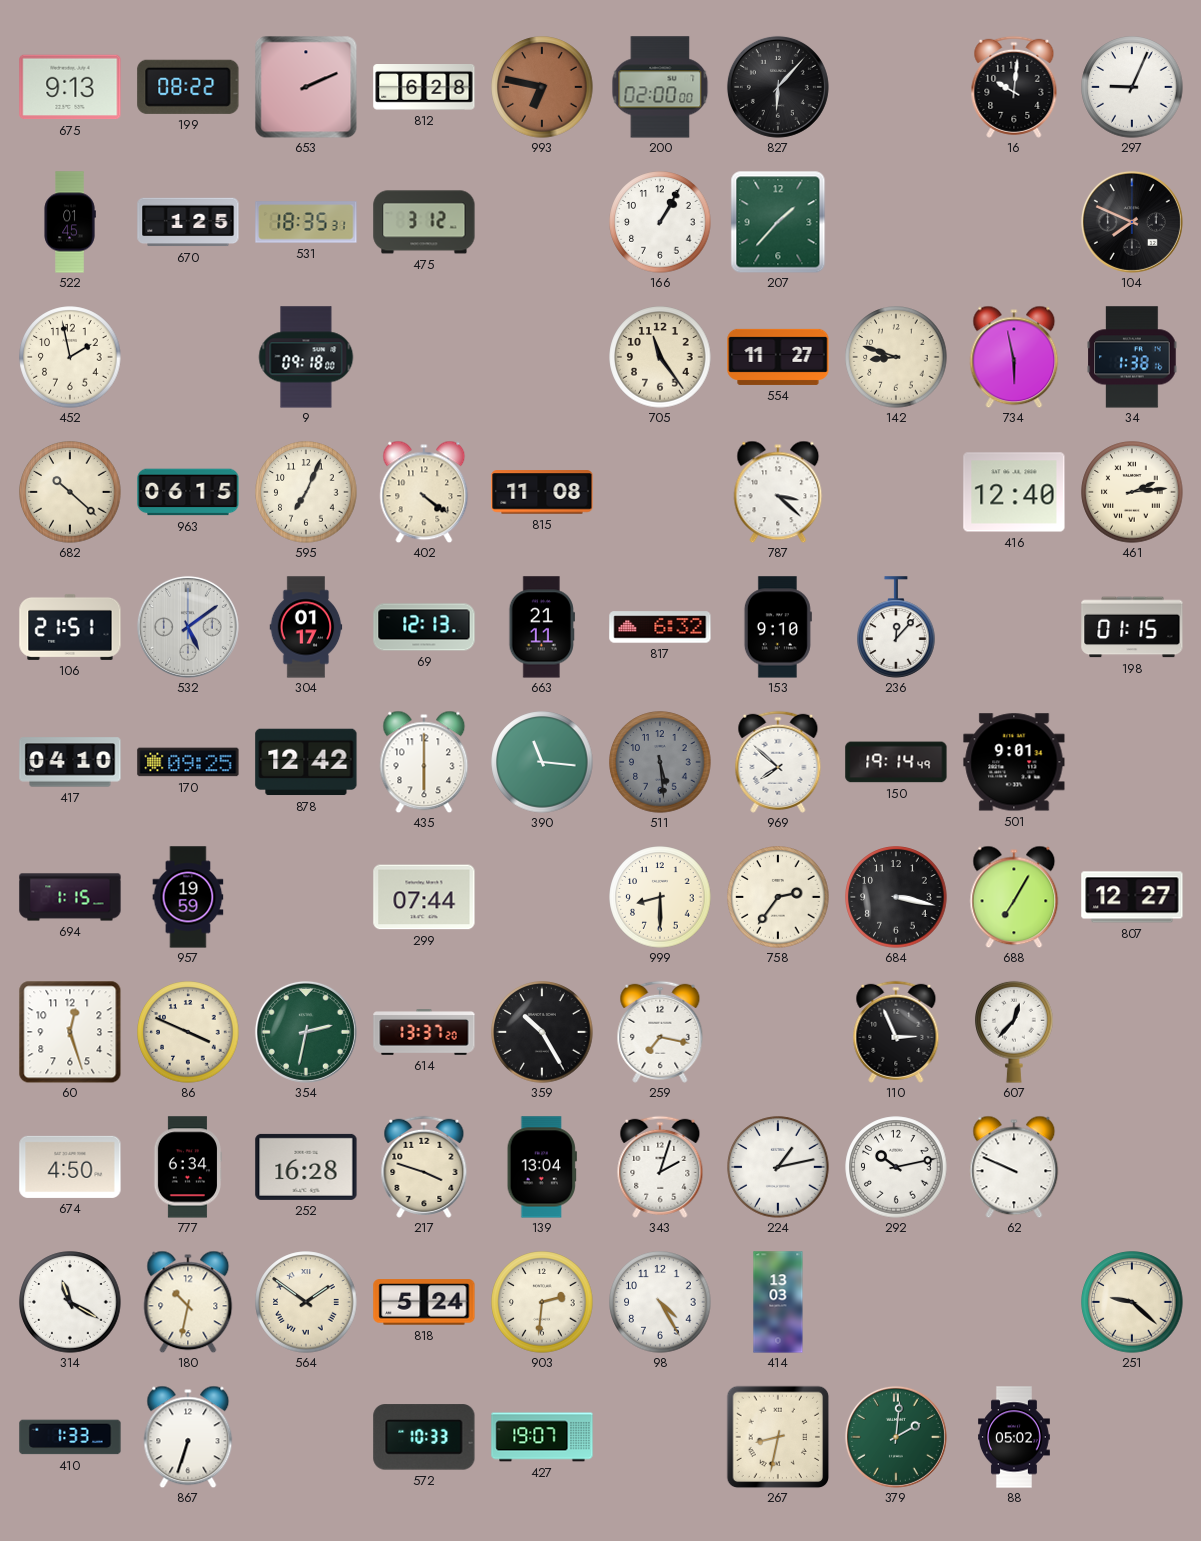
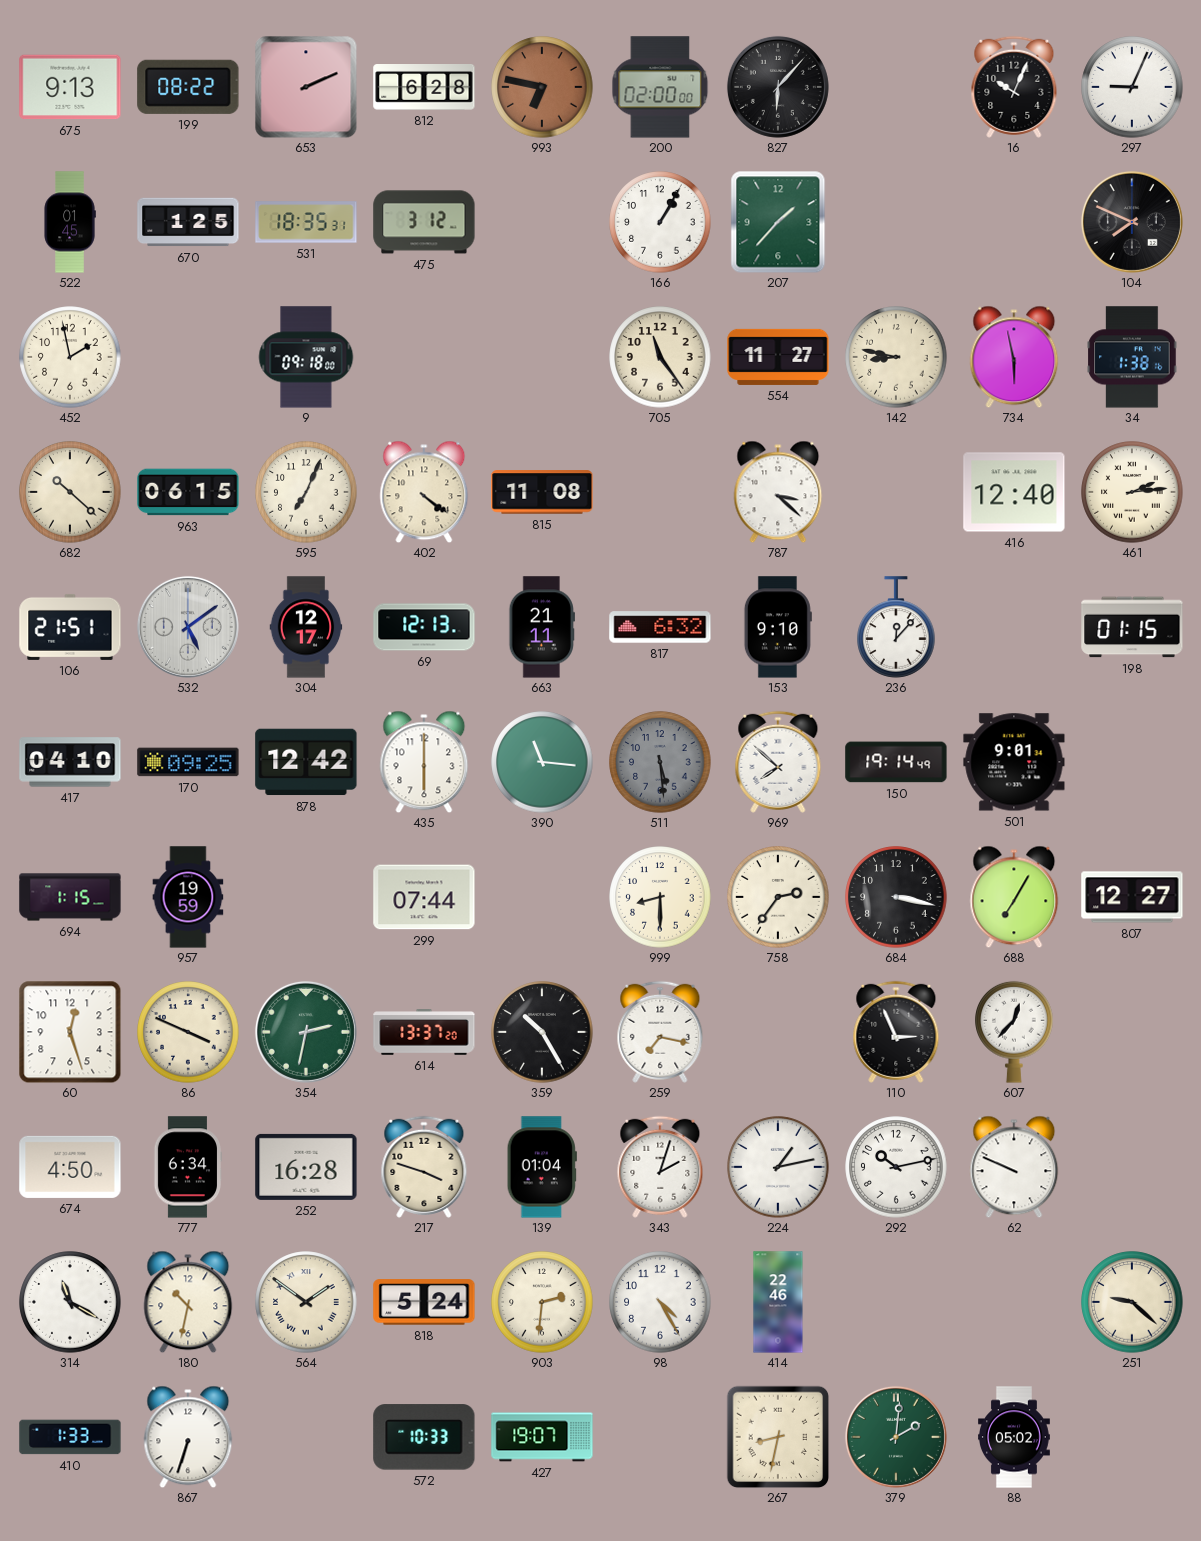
16: 10:01 -> 10:04 (1014, 87)
142: 8:48 -> 8:47 (896, 357)
304: 01:17 -> 12:17 (306, 627)
139: 13:04 -> 01:04 (542, 1167)
414: 13:03 -> 22:46 (778, 1302)
